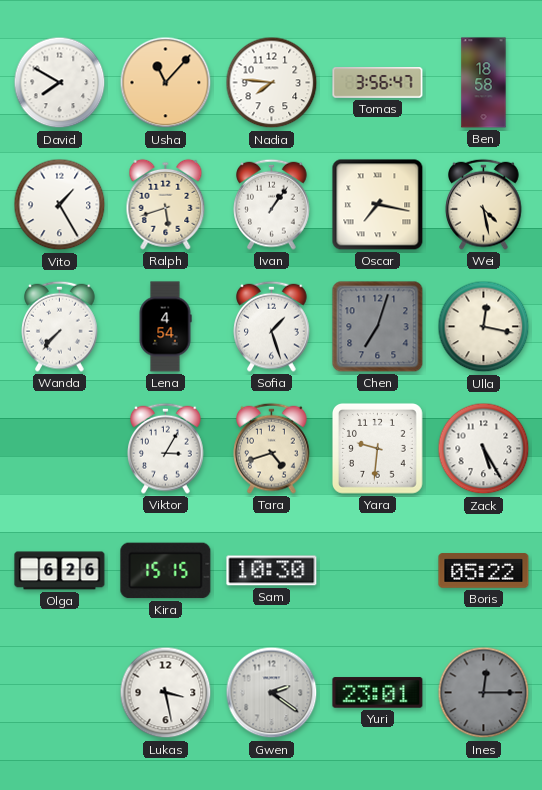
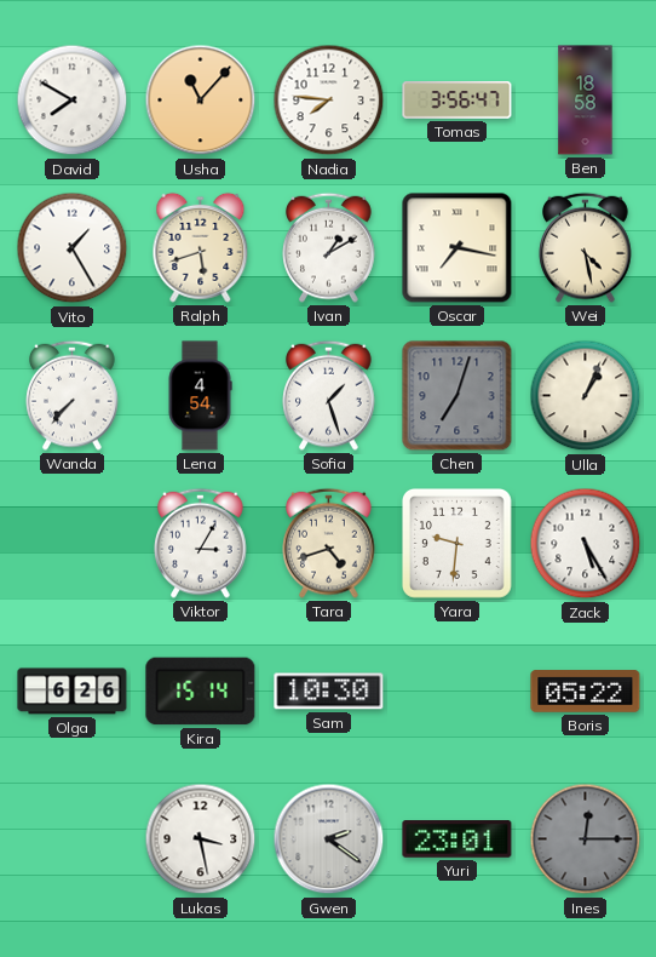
Ivan: 1:06 -> 1:10 (329, 247)
Ulla: 12:17 -> 1:04 (586, 396)
Kira: 15:15 -> 15:14 (201, 692)
